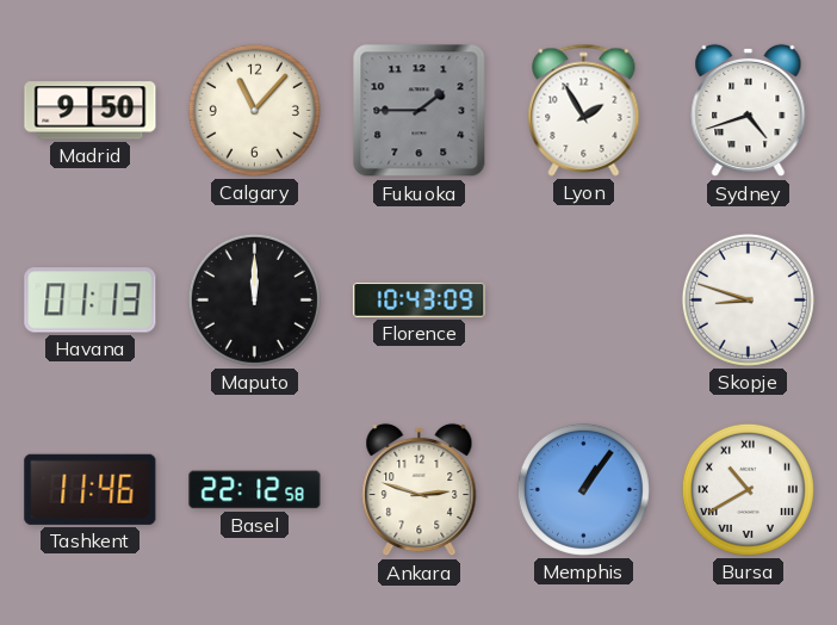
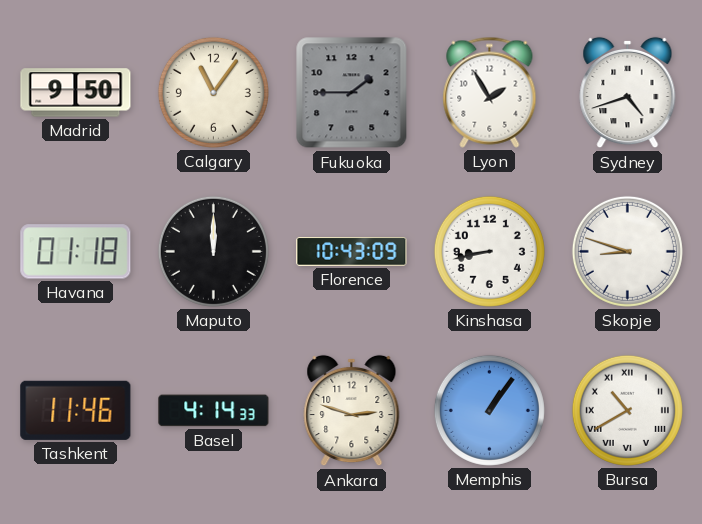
Calgary: 11:07 -> 11:06 (213, 92)
Havana: 01:13 -> 01:18 (76, 252)
Kinshasa: none -> 8:43 (489, 251)
Basel: 22:12 -> 4:14 (214, 411)
